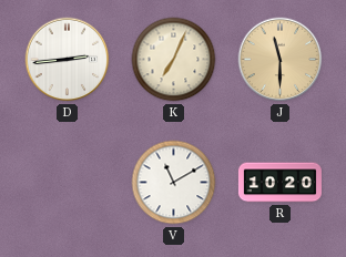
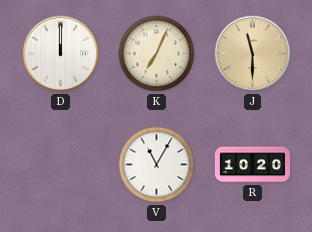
D: 2:44 -> 12:00 (61, 54)
V: 11:10 -> 11:05 (157, 165)
